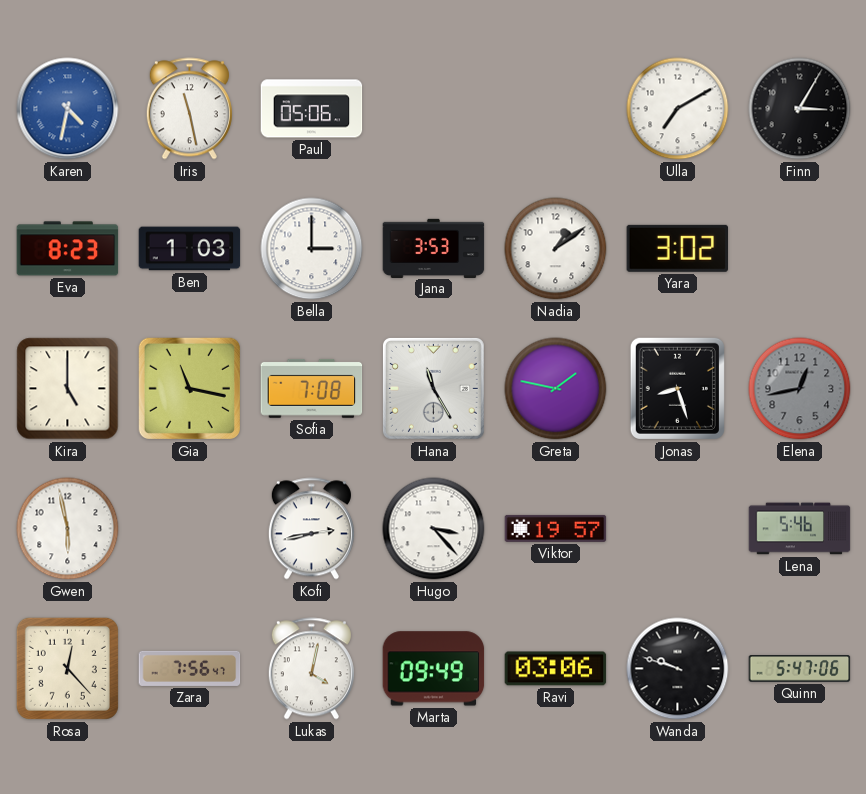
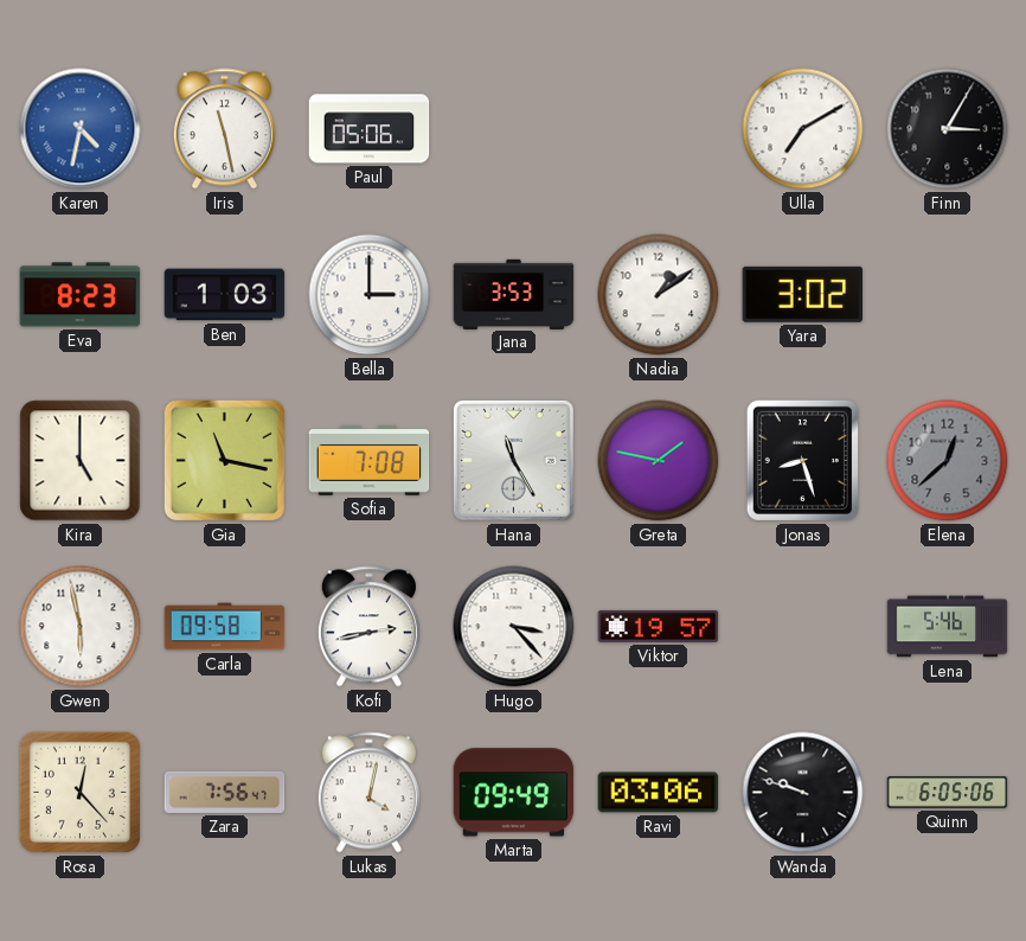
Elena: 12:43 -> 12:38 (948, 461)
Carla: none -> 09:58 (225, 627)
Quinn: 5:47 -> 6:05 (948, 793)
